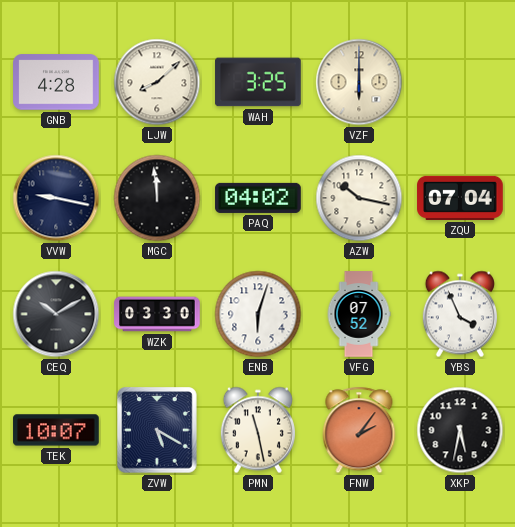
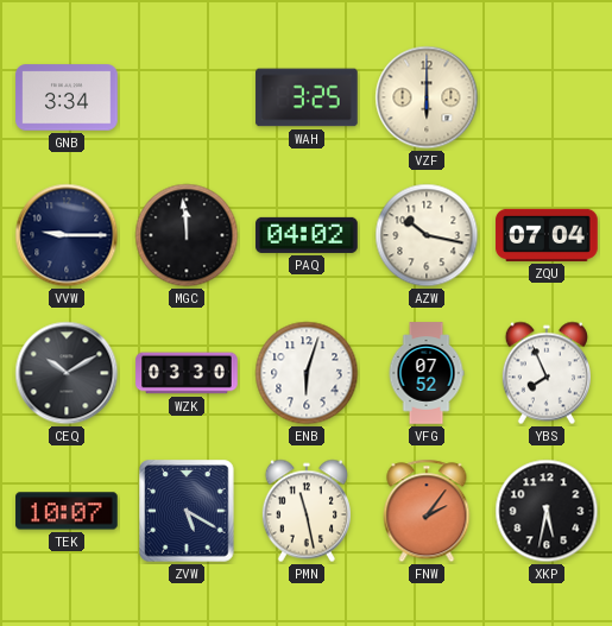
GNB: 4:28 -> 3:34 (67, 97)
LJW: 8:08 -> none (157, 82)
VVW: 9:17 -> 9:15 (67, 235)
YBS: 3:56 -> 7:56 (547, 373)
